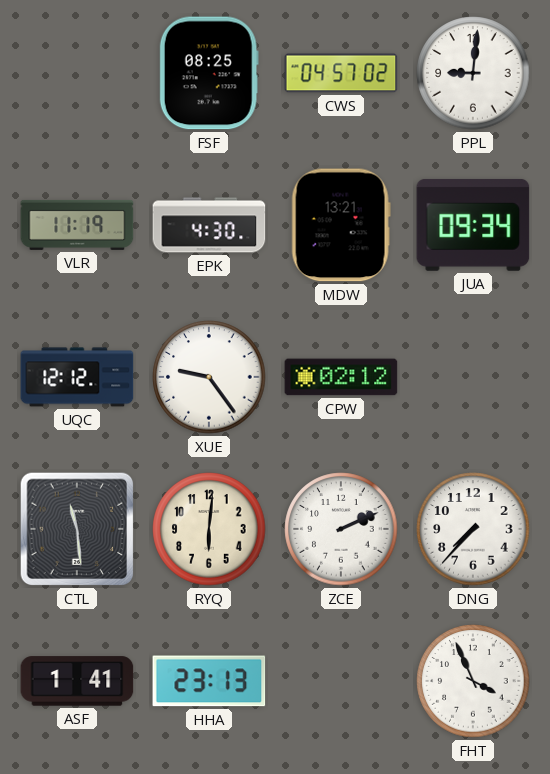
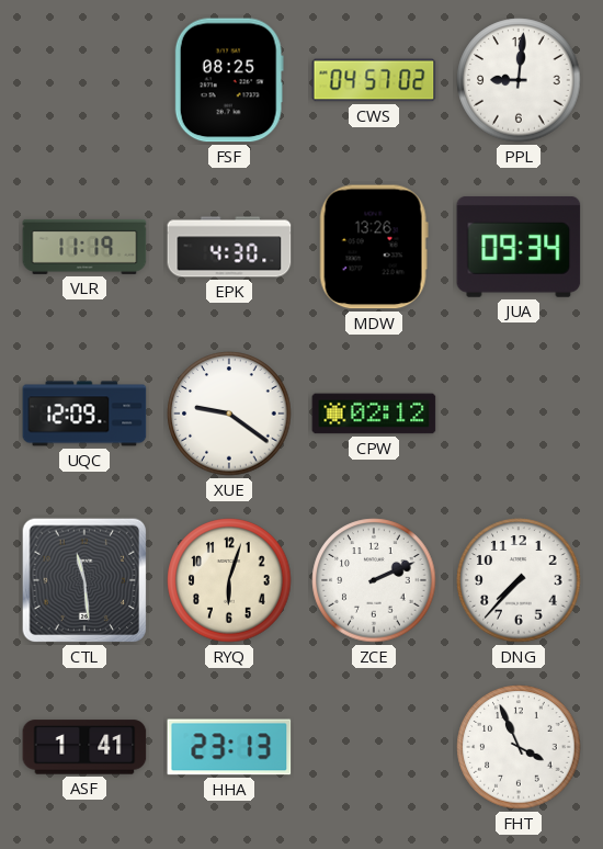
MDW: 13:21 -> 13:26 (374, 247)
UQC: 12:12 -> 12:09 (84, 414)
XUE: 9:24 -> 9:21 (229, 414)
RYQ: 6:01 -> 6:03 (229, 580)
